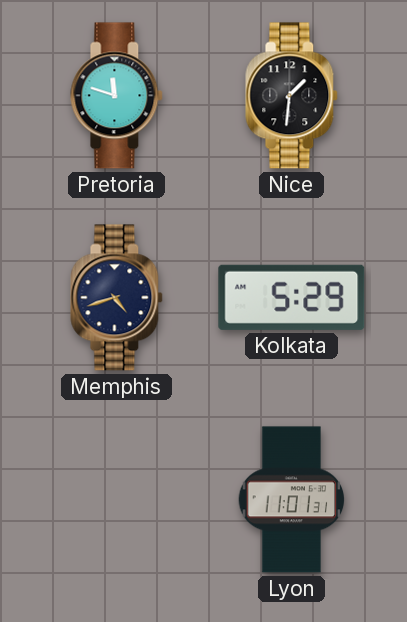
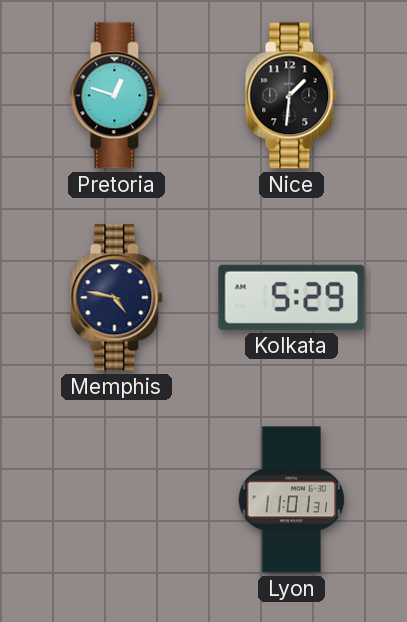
Pretoria: 11:48 -> 12:48 (117, 96)
Memphis: 4:42 -> 4:47 (117, 298)
